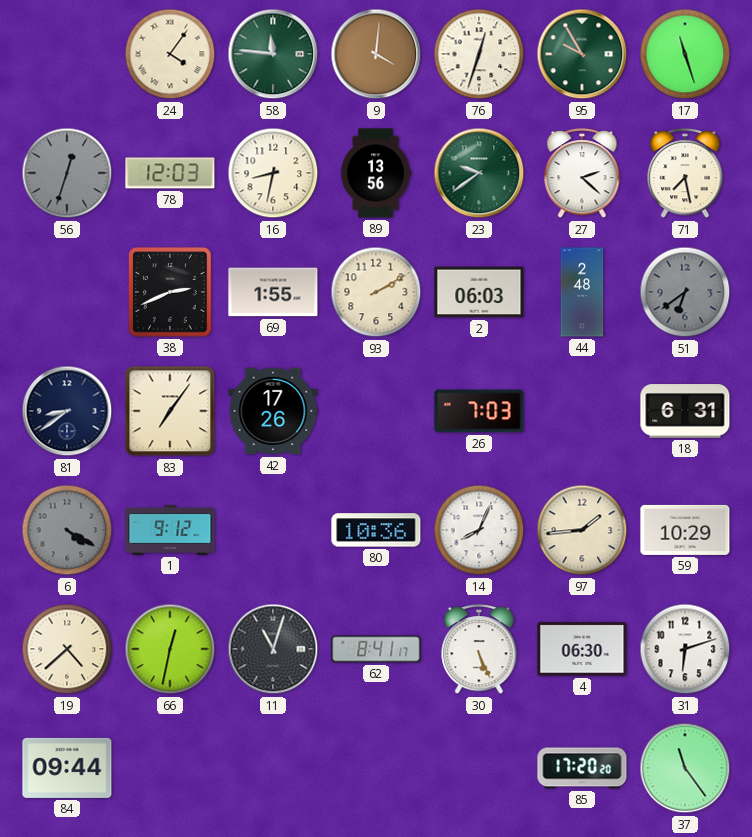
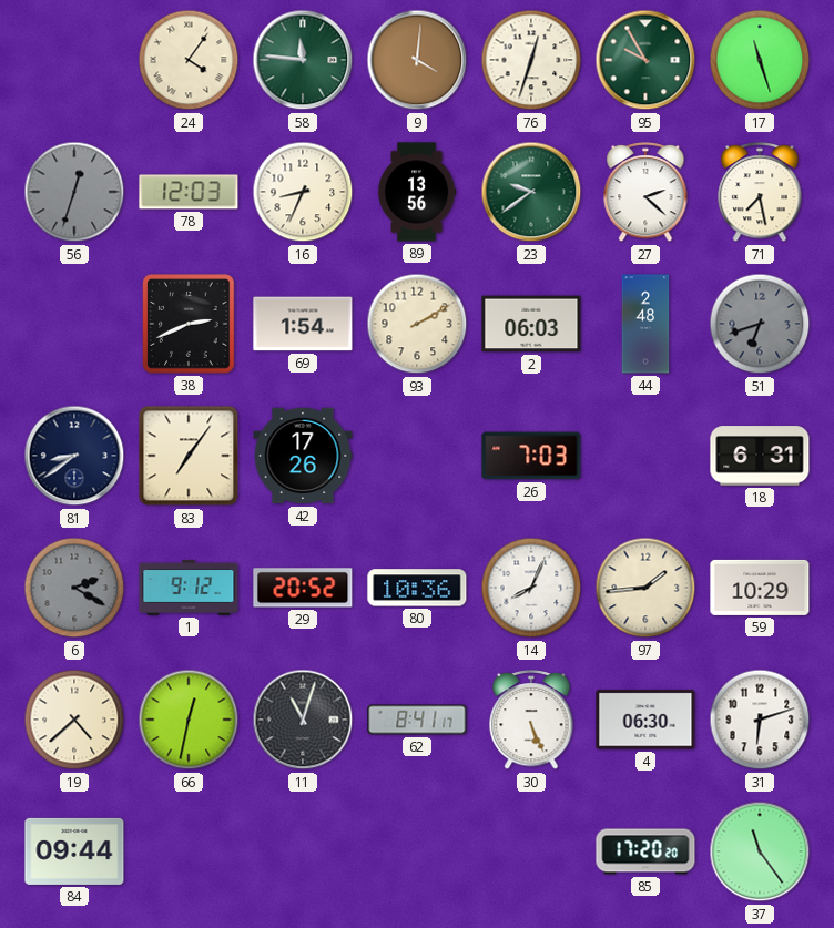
16: 8:32 -> 8:34 (303, 192)
69: 1:55 -> 1:54 (303, 324)
51: 6:39 -> 6:42 (760, 324)
6: 4:20 -> 2:20 (74, 588)
29: none -> 20:52 (303, 588)
